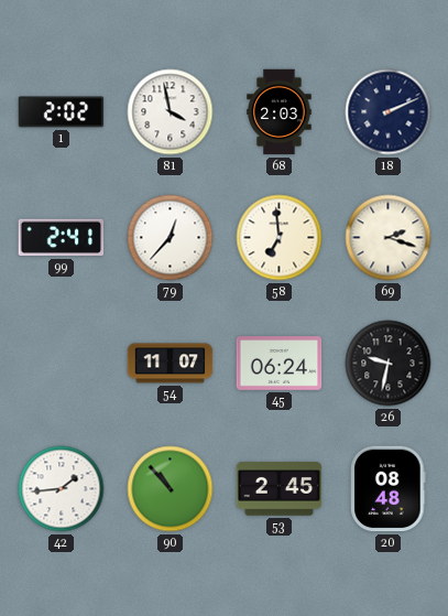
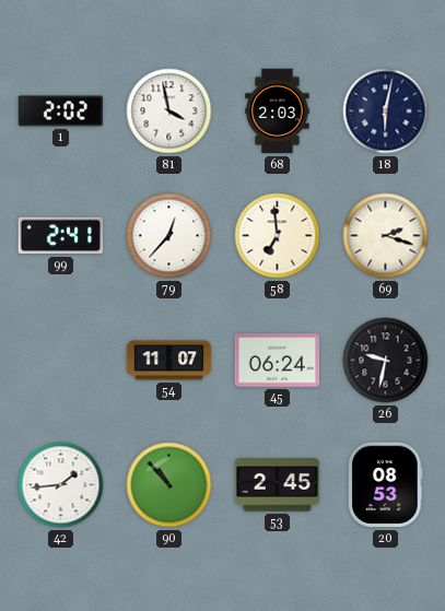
18: 2:11 -> 6:02 (386, 111)
20: 08:48 -> 08:53 (386, 485)
